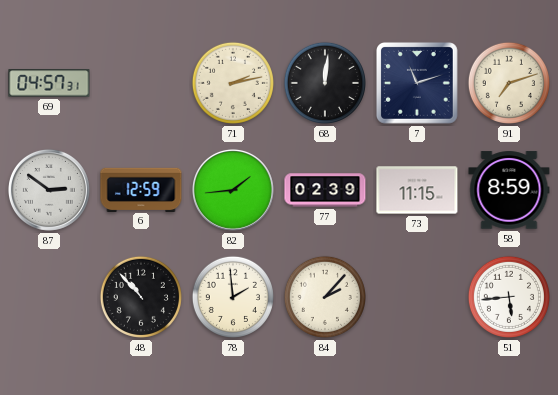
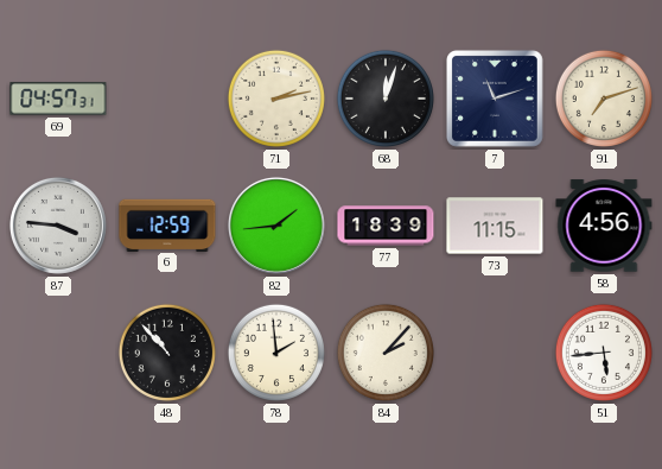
68: 12:01 -> 12:03 (386, 99)
87: 2:51 -> 3:46 (58, 226)
77: 02:39 -> 18:39 (386, 226)
58: 8:59 -> 4:56 (604, 226)
